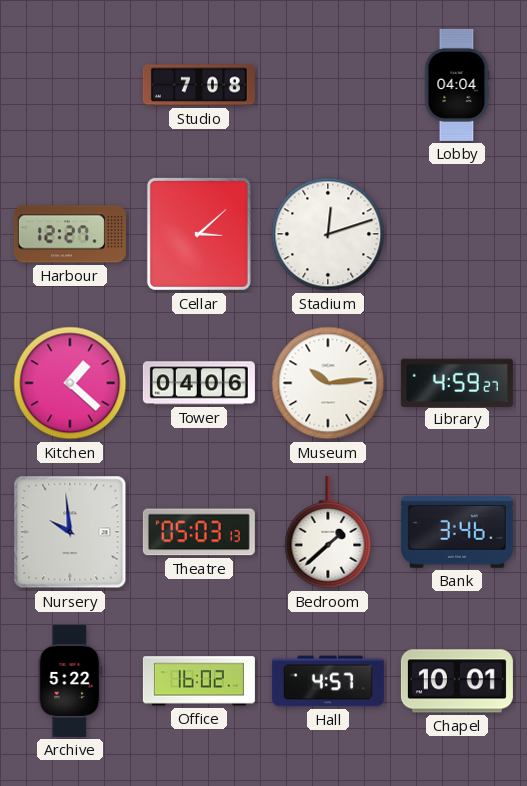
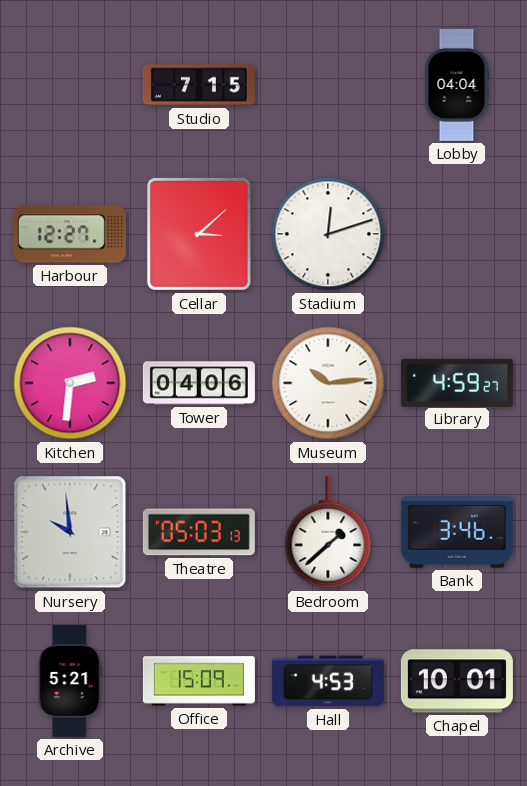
Studio: 7:08 -> 7:15 (199, 85)
Kitchen: 1:22 -> 2:31 (70, 383)
Archive: 5:22 -> 5:21 (70, 681)
Office: 16:02 -> 15:09 (199, 681)
Hall: 4:57 -> 4:53 (328, 681)
